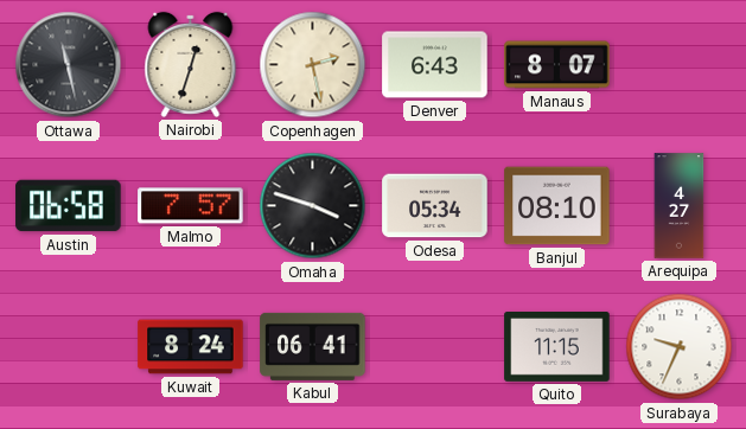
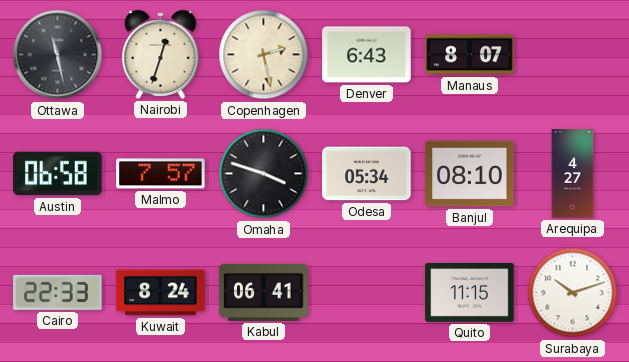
Cairo: none -> 22:33 (58, 292)
Surabaya: 9:34 -> 10:12 (573, 293)
